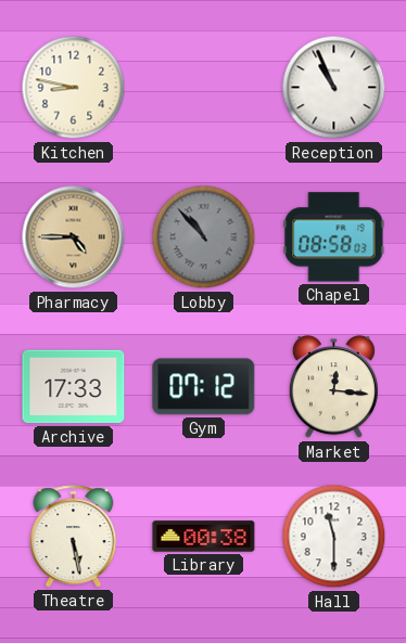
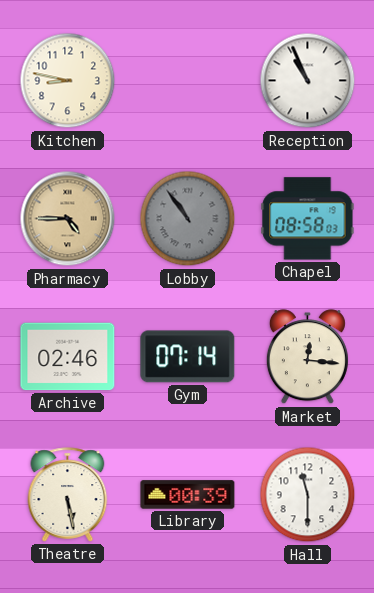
Lobby: 10:53 -> 10:54 (188, 219)
Archive: 17:33 -> 02:46 (68, 357)
Gym: 07:12 -> 07:14 (188, 357)
Library: 00:38 -> 00:39 (188, 495)
